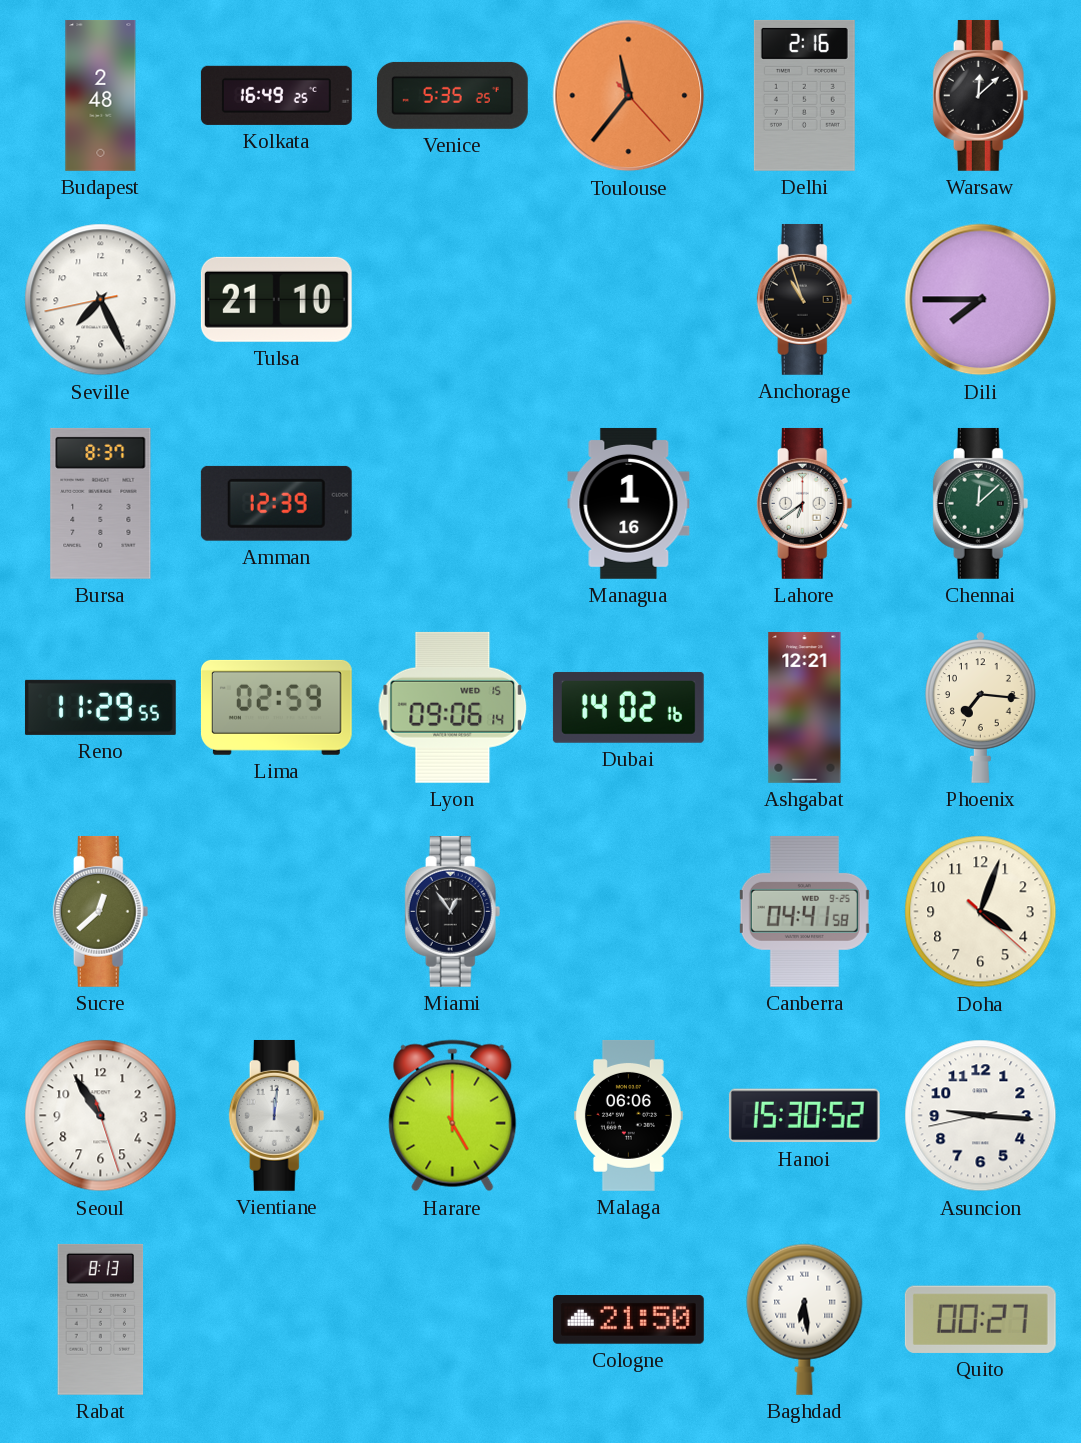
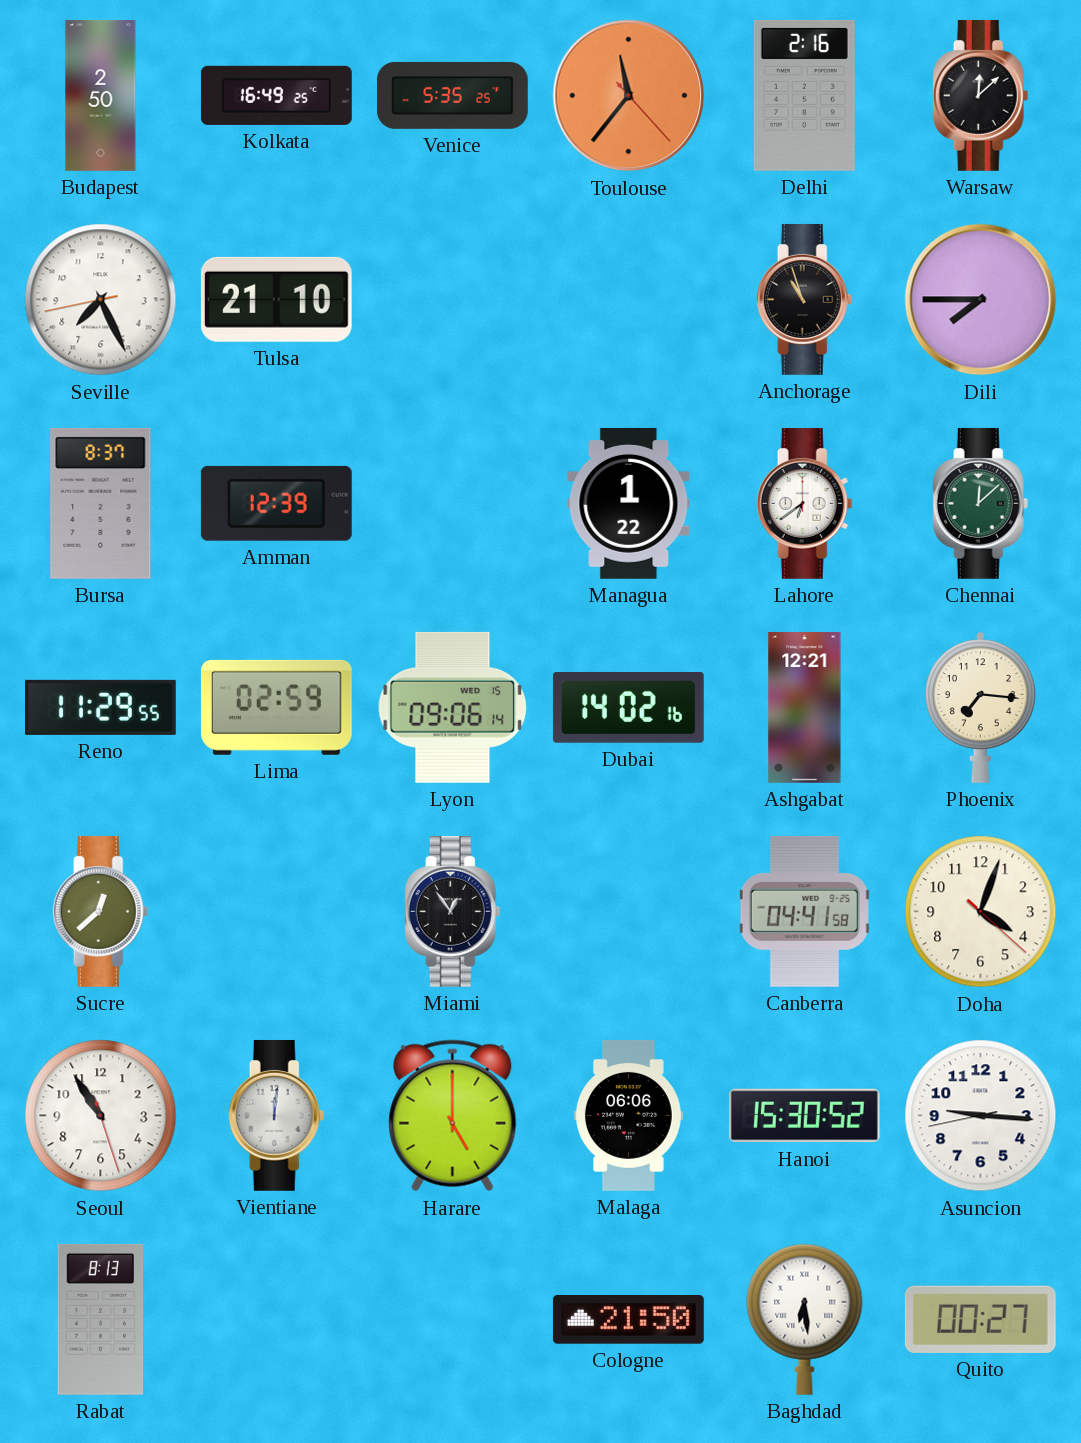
Budapest: 2:48 -> 2:50 (101, 96)
Managua: 1:16 -> 1:22 (629, 503)
